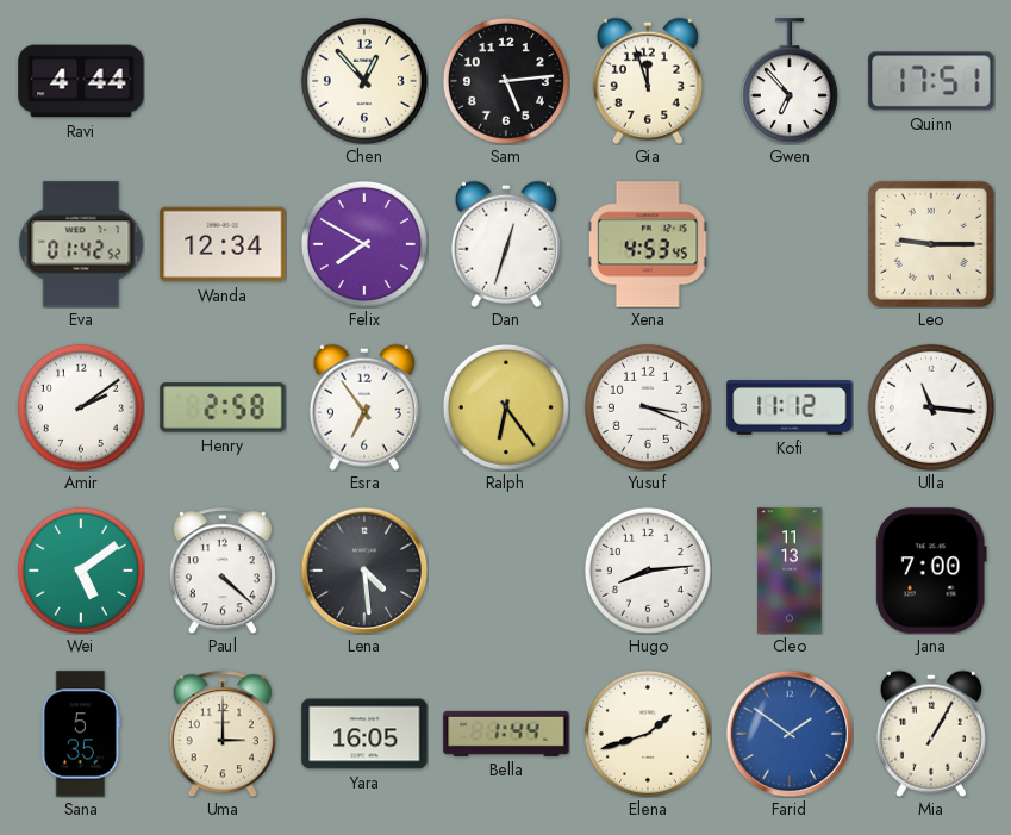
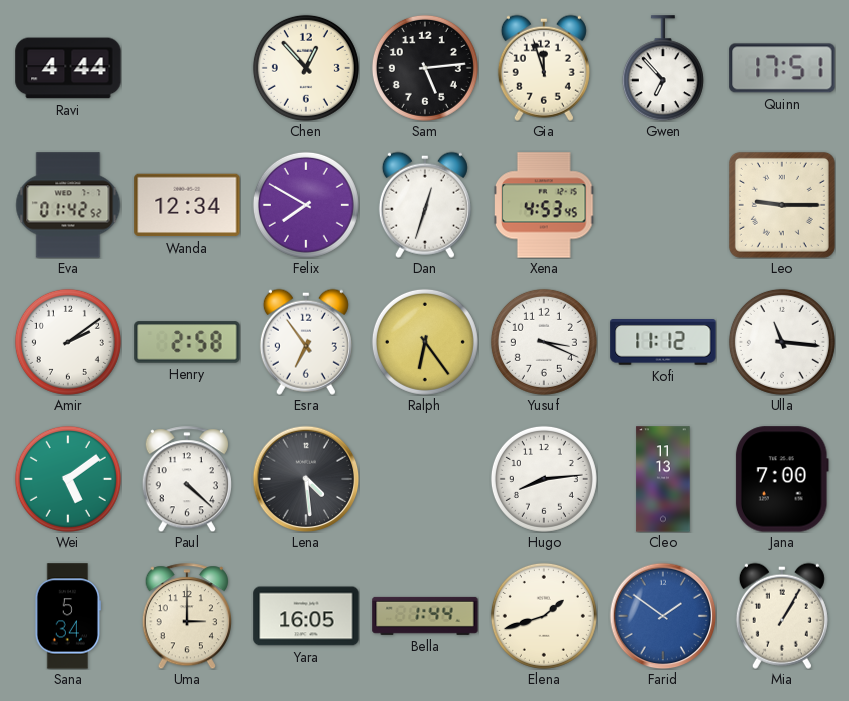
Sana: 5:35 -> 5:34 (68, 616)
